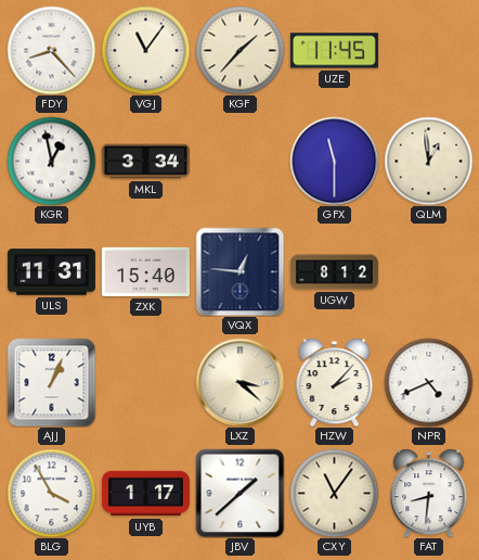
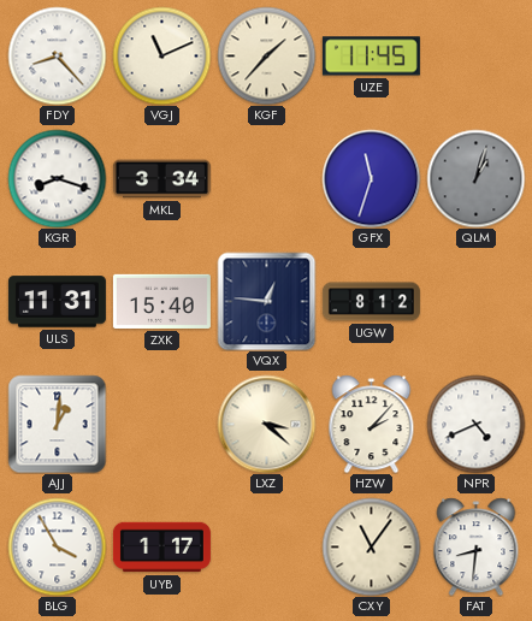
VGJ: 11:06 -> 11:11 (161, 55)
KGR: 12:58 -> 8:18 (57, 178)
GFX: 11:30 -> 11:33 (371, 178)
QLM: 12:59 -> 1:03 (475, 178)
QLM dial: cream -> grey (475, 178)
AJJ: 1:04 -> 1:01 (57, 424)
JBV: 1:38 -> none (239, 493)
